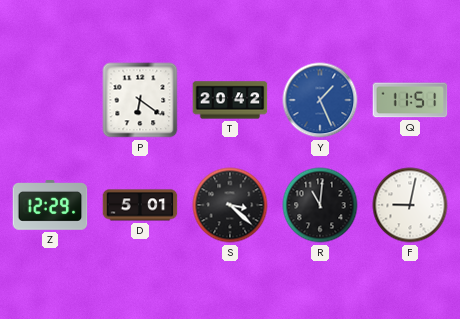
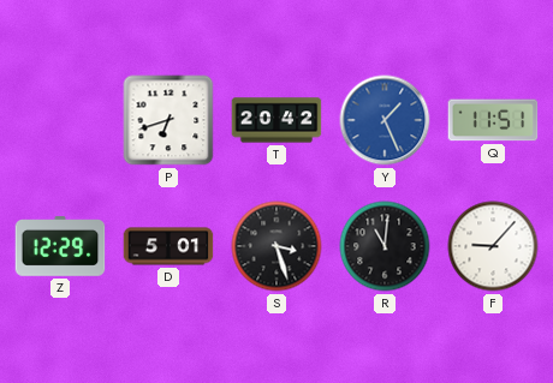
P: 6:21 -> 6:42 (168, 120)
S: 3:22 -> 3:27 (276, 246)
F: 9:02 -> 9:07 (493, 246)
